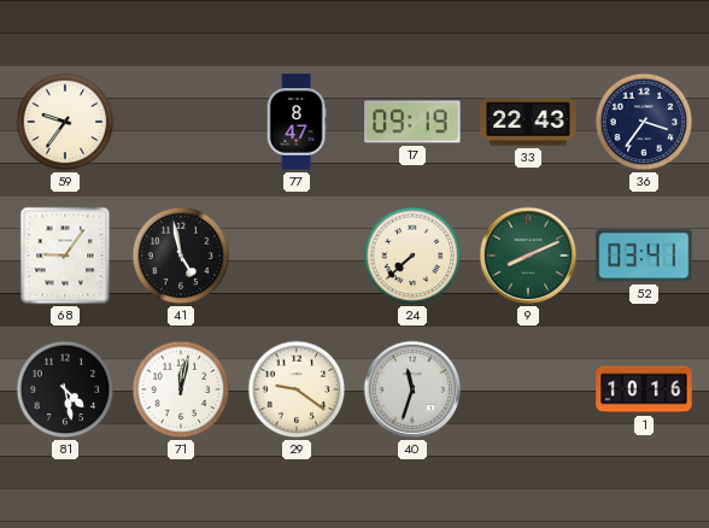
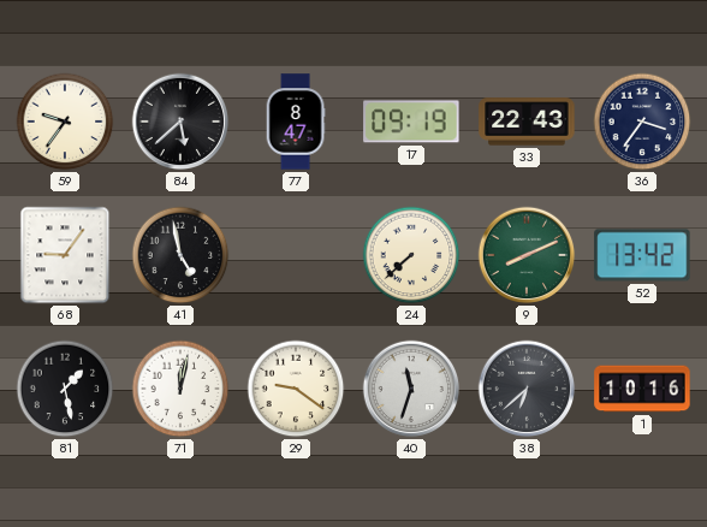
84: none -> 5:38 (180, 122)
52: 03:41 -> 13:42 (642, 255)
81: 4:28 -> 1:28 (65, 389)
38: none -> 6:38 (527, 389)
